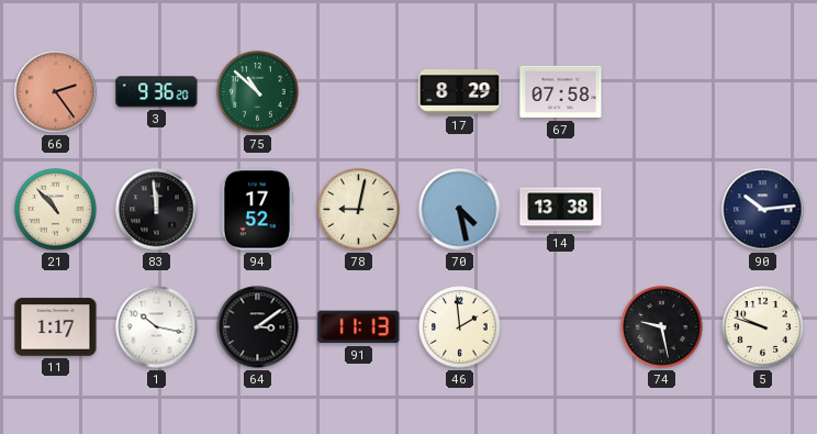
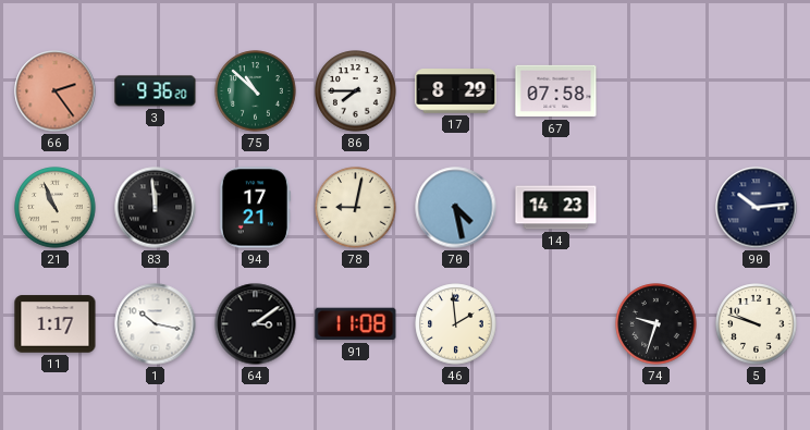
86: none -> 7:45 (356, 91)
21: 10:53 -> 10:56 (56, 208)
94: 17:52 -> 17:21 (255, 208)
14: 13:38 -> 14:23 (556, 208)
91: 11:13 -> 11:08 (356, 324)
74: 9:28 -> 9:33 (656, 324)
